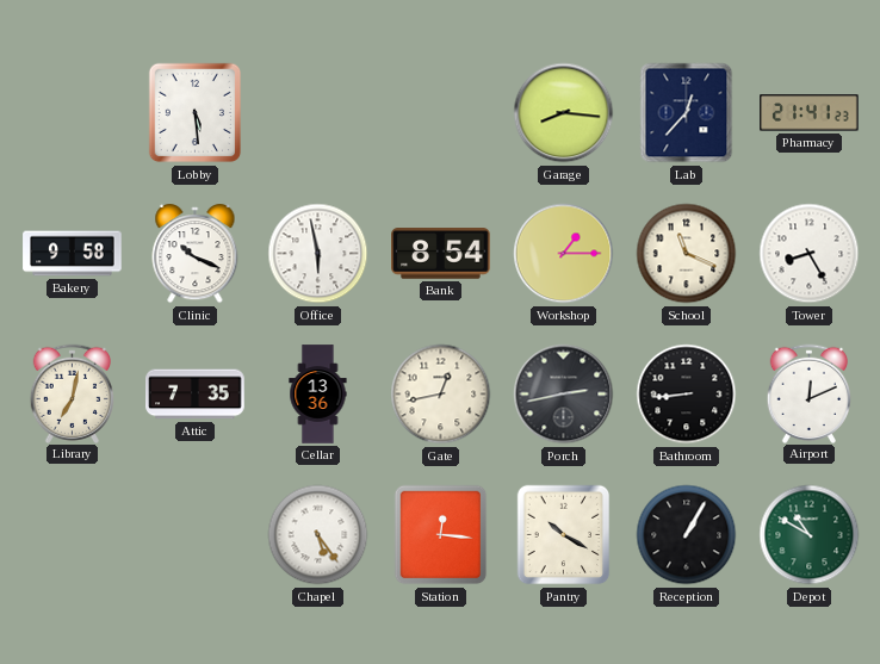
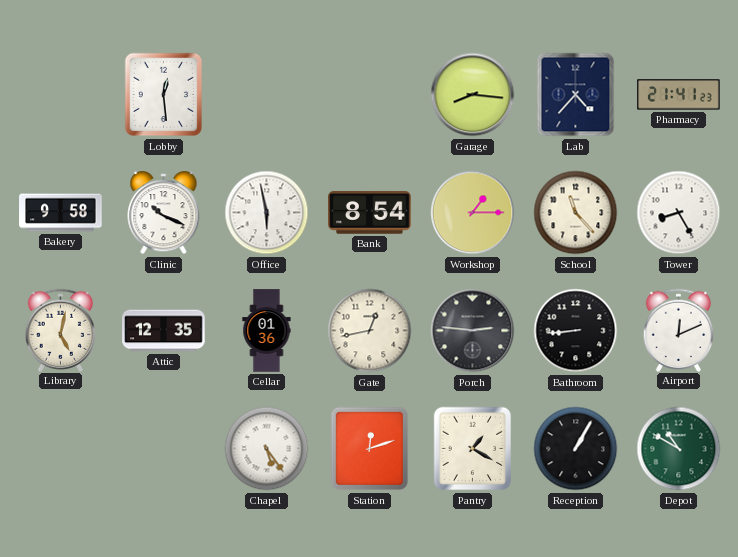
Lobby: 5:29 -> 12:29 (164, 95)
Lab: 12:37 -> 4:37 (576, 95)
School: 11:19 -> 11:23 (576, 213)
Library: 7:02 -> 5:02 (61, 330)
Attic: 7:35 -> 12:35 (164, 331)
Cellar: 13:36 -> 01:36 (267, 331)
Porch: 2:43 -> 2:46 (473, 331)
Station: 12:16 -> 12:12 (370, 449)
Pantry: 10:20 -> 1:20 (473, 449)
